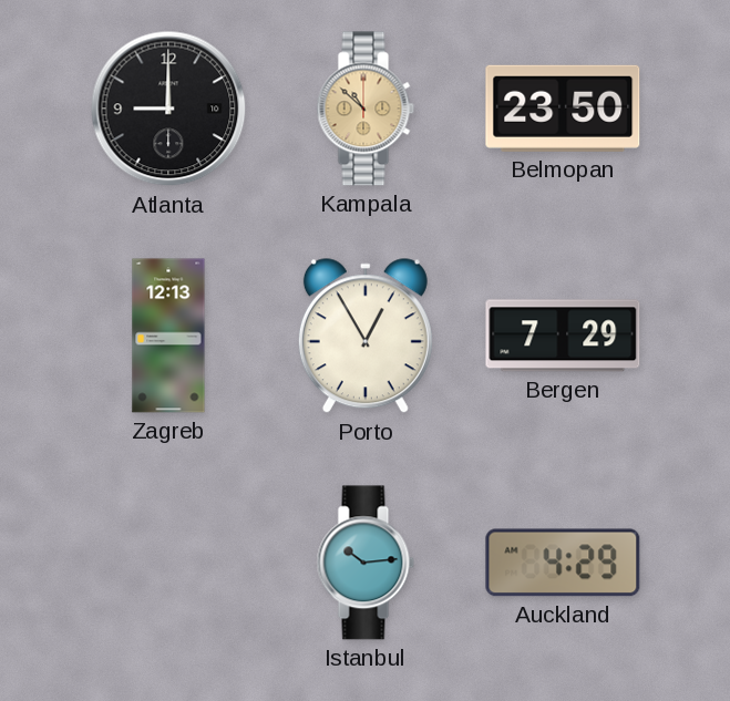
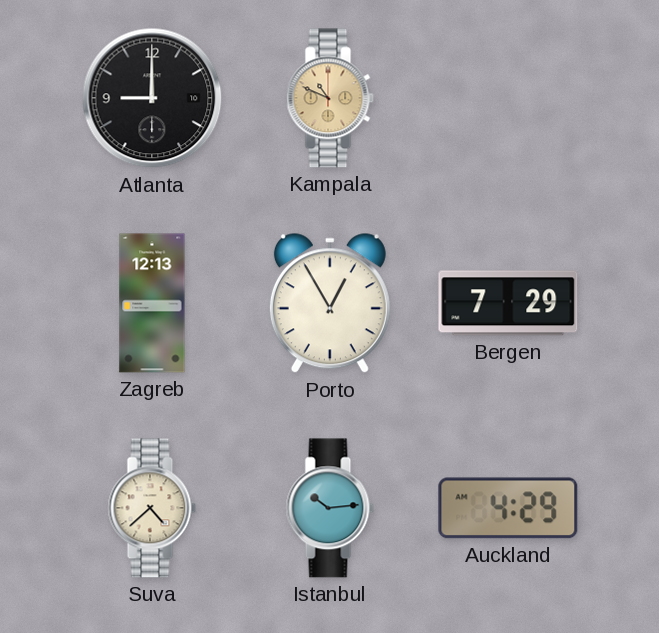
Kampala: 10:52 -> 10:49 (330, 98)
Belmopan: 23:50 -> none (563, 109)
Suva: none -> 4:38 (152, 508)
